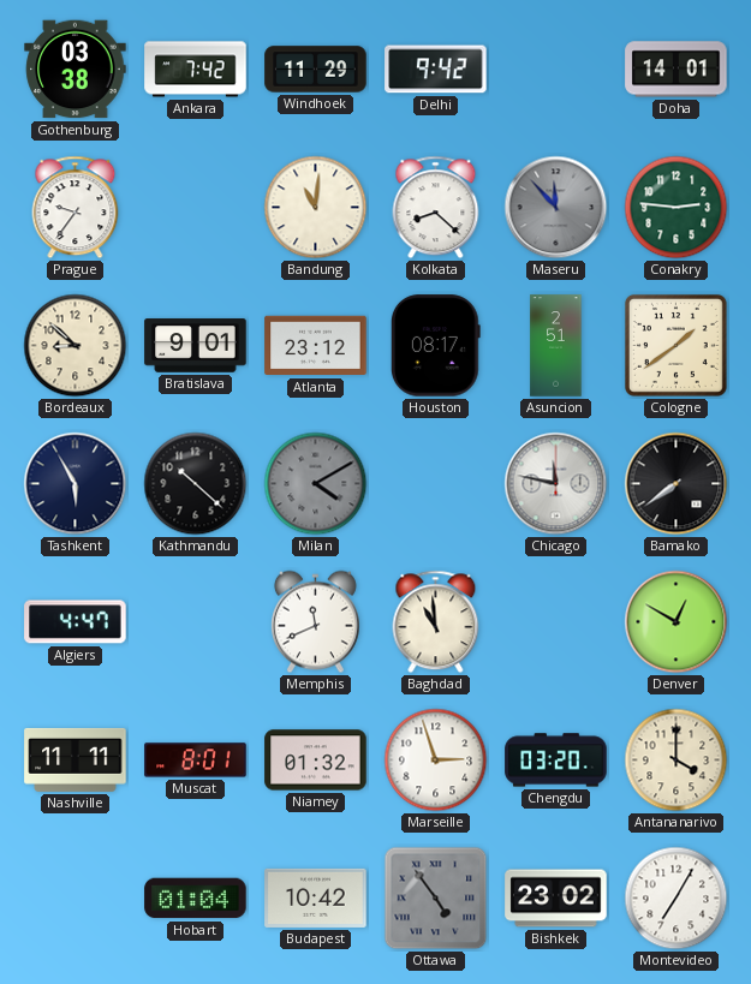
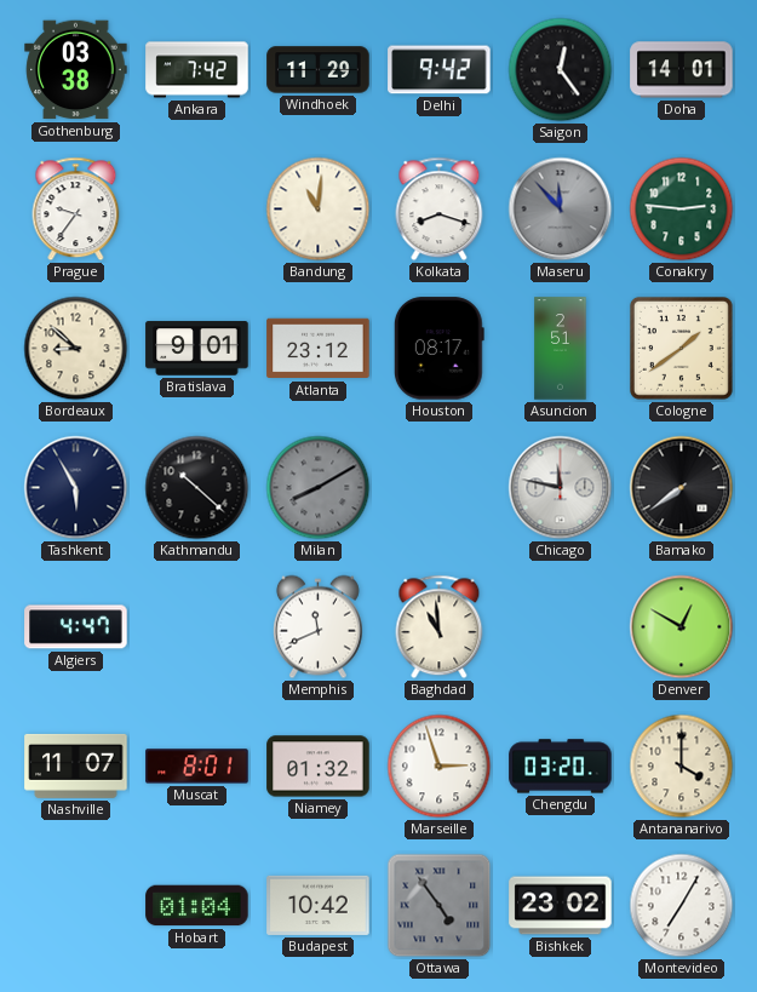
Saigon: none -> 12:24 (561, 70)
Kolkata: 8:22 -> 8:18 (440, 210)
Milan: 4:10 -> 8:10 (319, 488)
Nashville: 11:11 -> 11:07 (76, 765)
